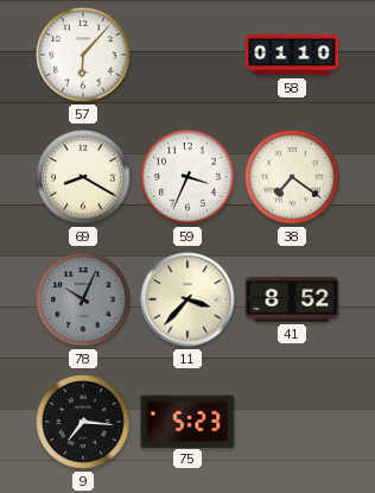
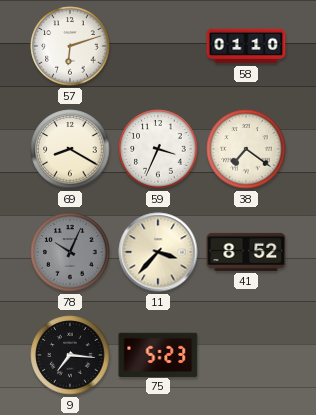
57: 6:07 -> 6:12 (70, 46)
